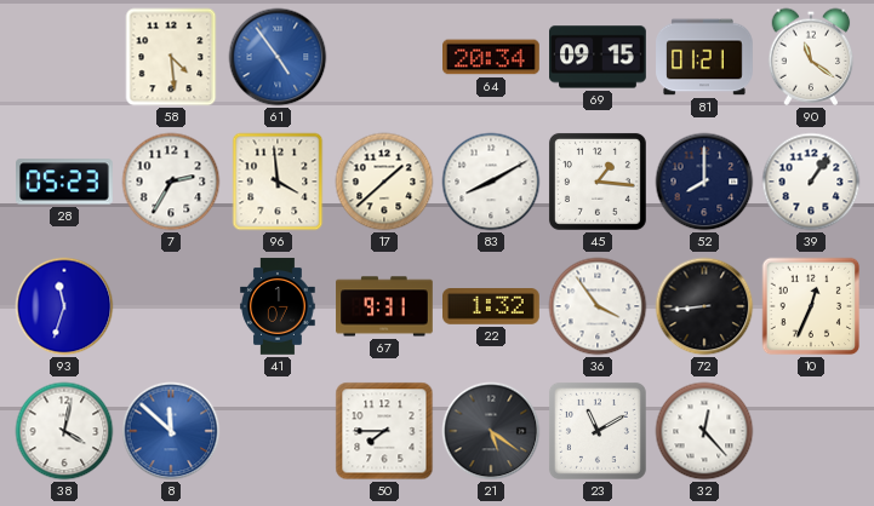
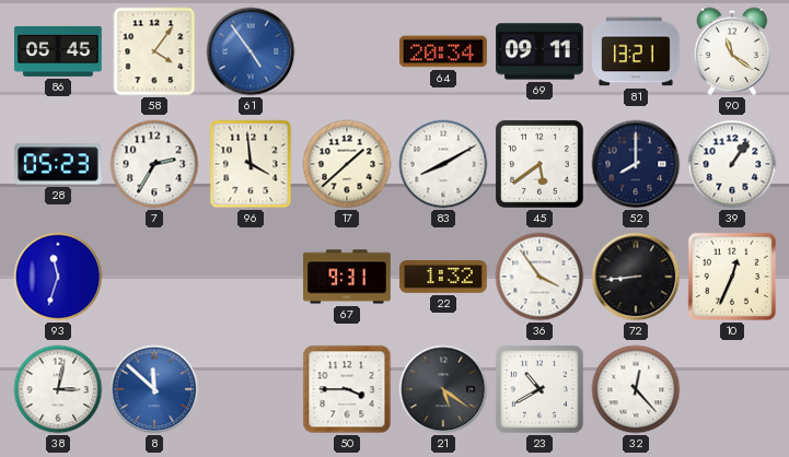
86: none -> 05:45 (58, 51)
58: 4:29 -> 4:06 (154, 51)
69: 09:15 -> 09:11 (539, 51)
81: 01:21 -> 13:21 (636, 51)
45: 1:16 -> 5:39 (539, 164)
41: 1:07 -> none (278, 306)
38: 4:02 -> 3:02 (58, 389)
50: 7:45 -> 3:45 (347, 389)
23: 11:10 -> 10:40 (539, 389)
